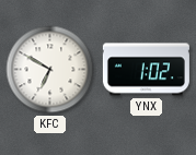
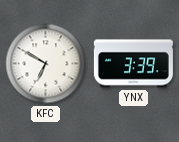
YNX: 1:02 -> 3:39 (133, 64)
